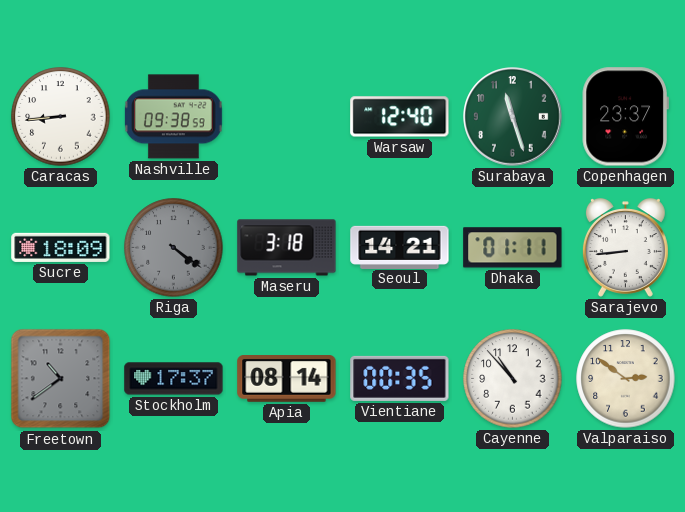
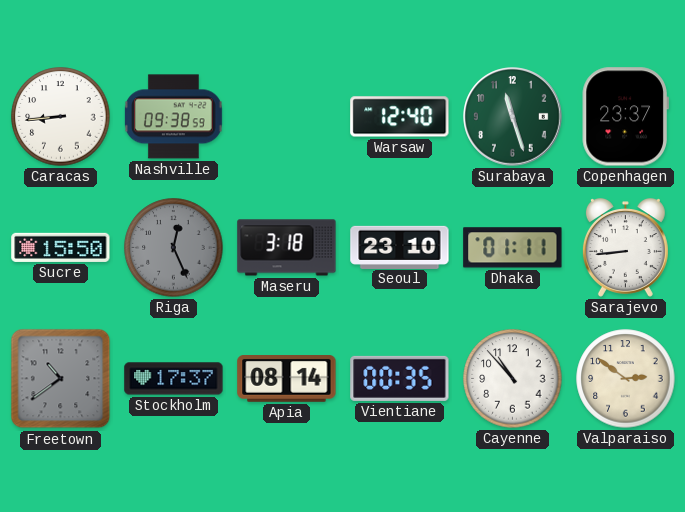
Sucre: 18:09 -> 15:50 (61, 247)
Riga: 4:21 -> 12:26 (174, 248)
Seoul: 14:21 -> 23:10 (400, 247)
